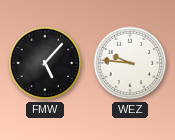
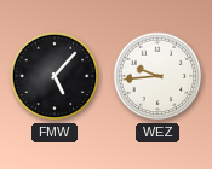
WEZ: 9:46 -> 9:44 (157, 76)
